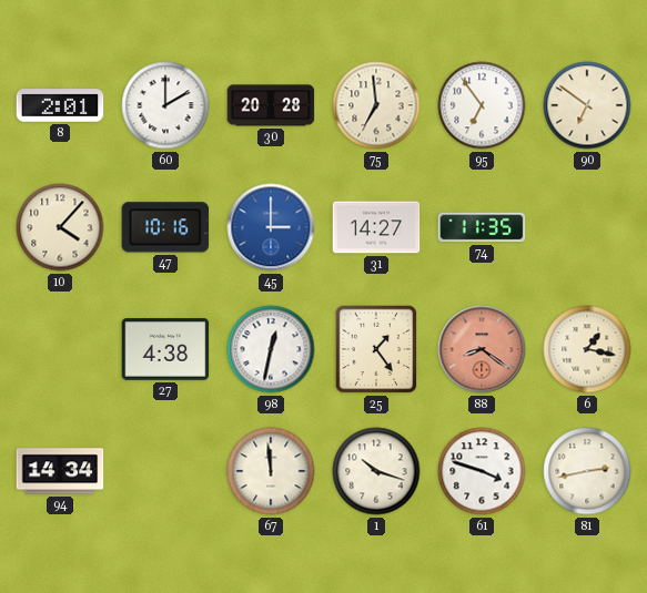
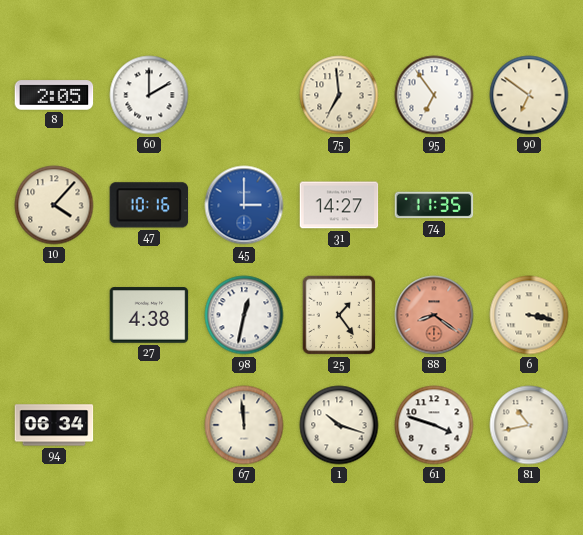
8: 2:01 -> 2:05 (54, 95)
30: 20:28 -> none (271, 105)
6: 1:17 -> 3:17 (529, 315)
94: 14:34 -> 06:34 (54, 425)
81: 2:43 -> 10:43 (529, 425)
